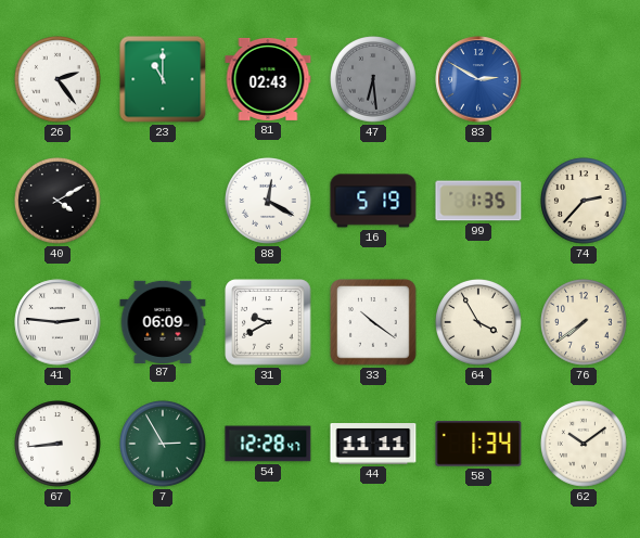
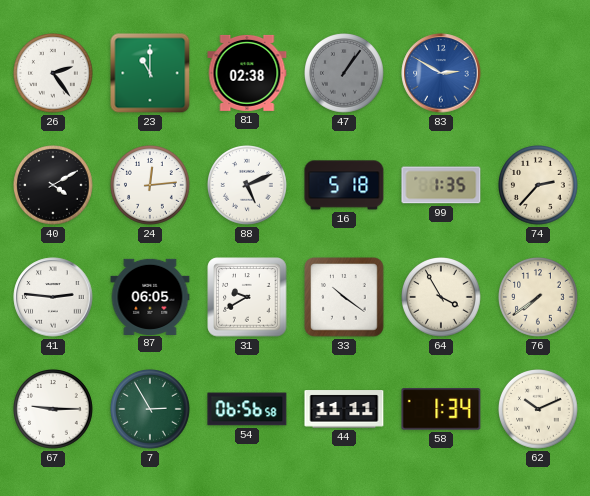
81: 02:43 -> 02:38 (247, 73)
47: 6:29 -> 1:06 (345, 74)
24: none -> 12:14 (151, 186)
88: 12:20 -> 5:11 (248, 186)
16: 5:19 -> 5:18 (344, 185)
87: 06:09 -> 06:05 (150, 296)
67: 8:44 -> 9:15 (54, 410)
54: 12:28 -> 06:56 (247, 409)
62: 10:09 -> 10:11 (539, 410)
